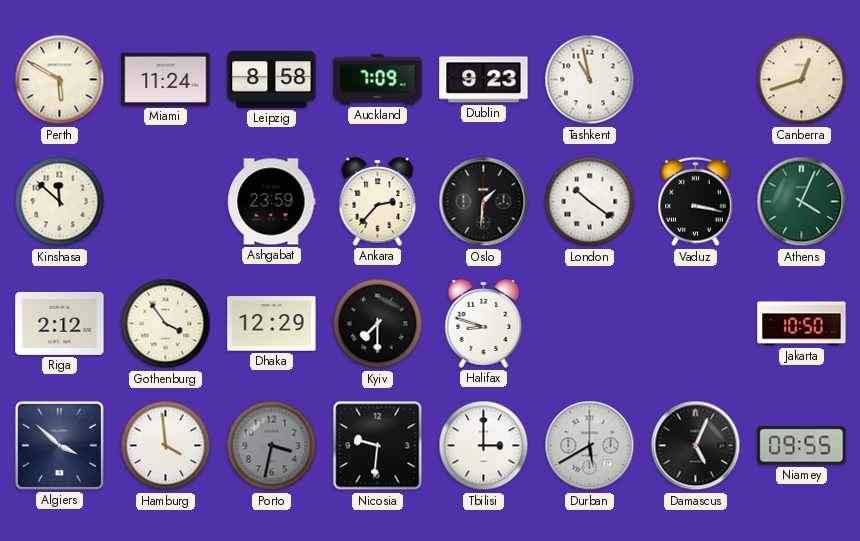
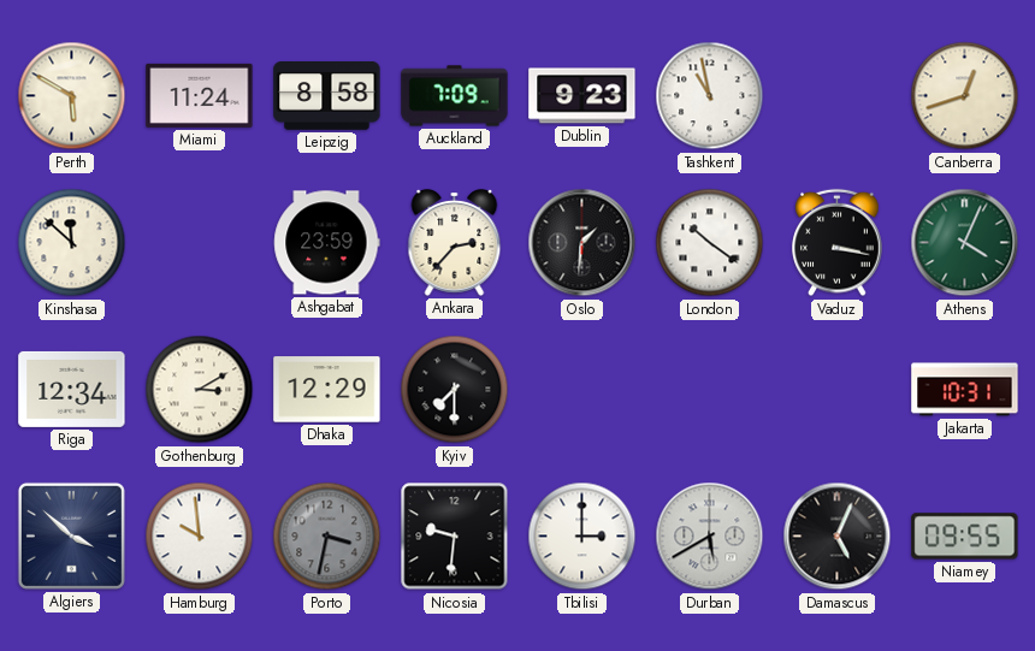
Riga: 2:12 -> 12:34 (72, 389)
Gothenburg: 3:54 -> 3:10 (200, 390)
Halifax: 8:48 -> none (484, 323)
Jakarta: 10:50 -> 10:31 (965, 390)
Hamburg: 3:59 -> 9:59 (200, 537)
